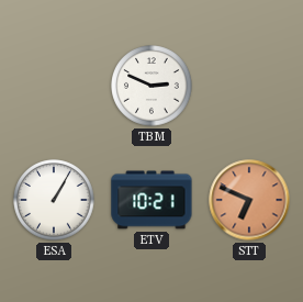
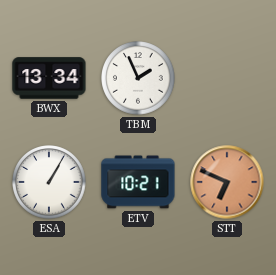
BWX: none -> 13:34 (49, 78)
TBM: 2:49 -> 1:56 (138, 78)
